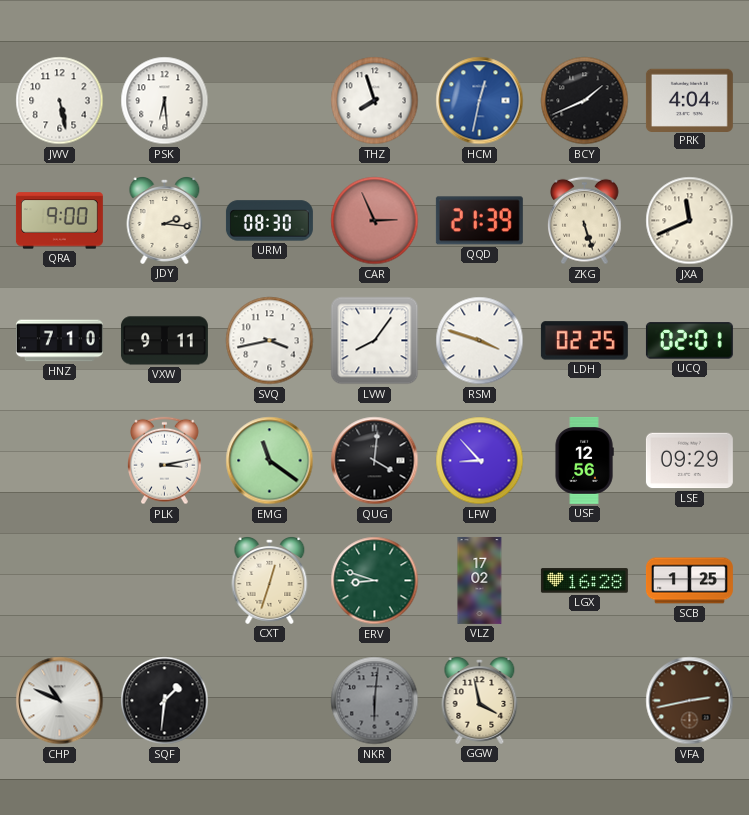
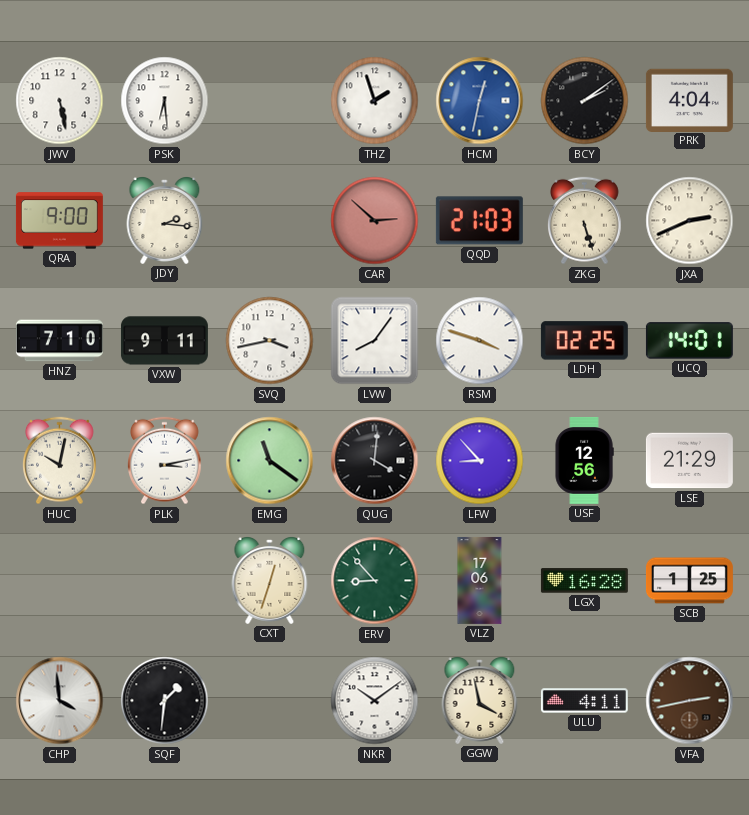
THZ: 7:57 -> 1:57 (375, 101)
BCY: 1:41 -> 2:09 (585, 101)
URM: 08:30 -> none (269, 221)
CAR: 2:56 -> 2:52 (375, 221)
QQD: 21:39 -> 21:03 (479, 221)
JXA: 11:41 -> 2:41 (690, 221)
UCQ: 02:01 -> 14:01 (689, 341)
HUC: none -> 10:02 (60, 461)
LSE: 09:29 -> 21:29 (689, 461)
ERV: 8:48 -> 8:53 (375, 581)
VLZ: 17:02 -> 17:06 (480, 580)
CHP: 10:49 -> 3:59 (60, 701)
NKR: 6:01 -> 10:09 (375, 701)
NKR dial: grey -> white (375, 701)
ULU: none -> 4:11 (584, 701)
